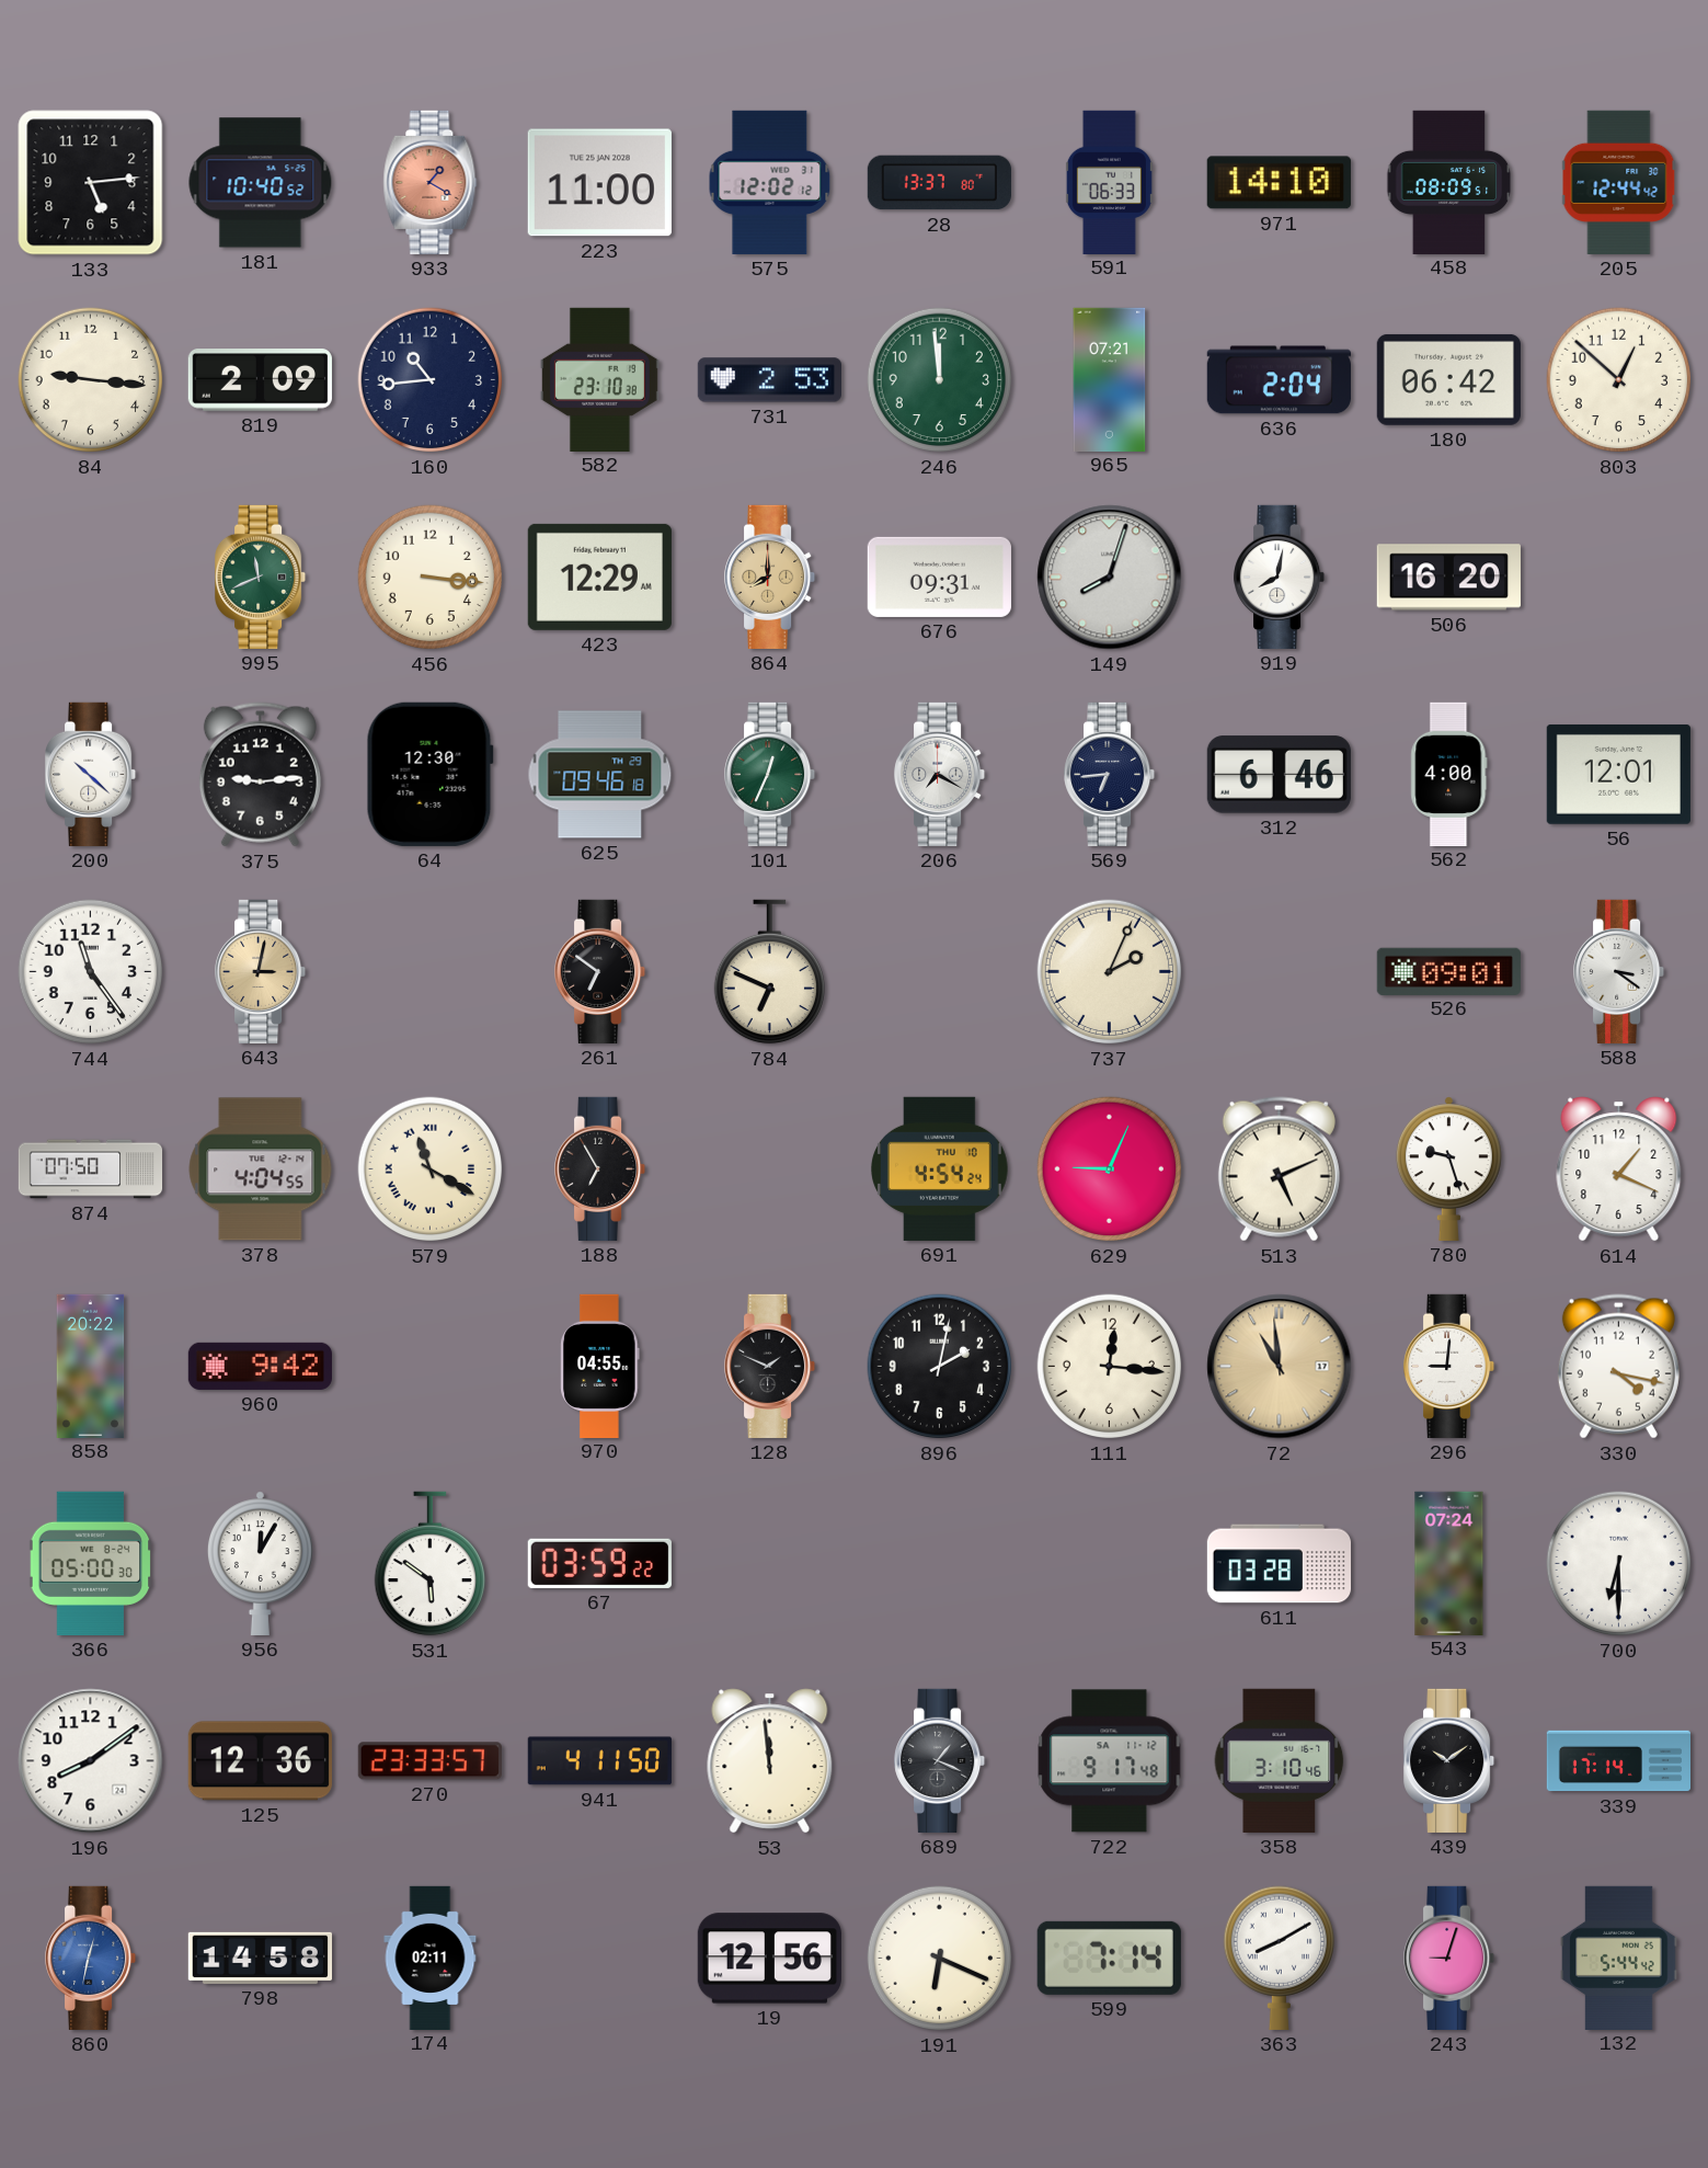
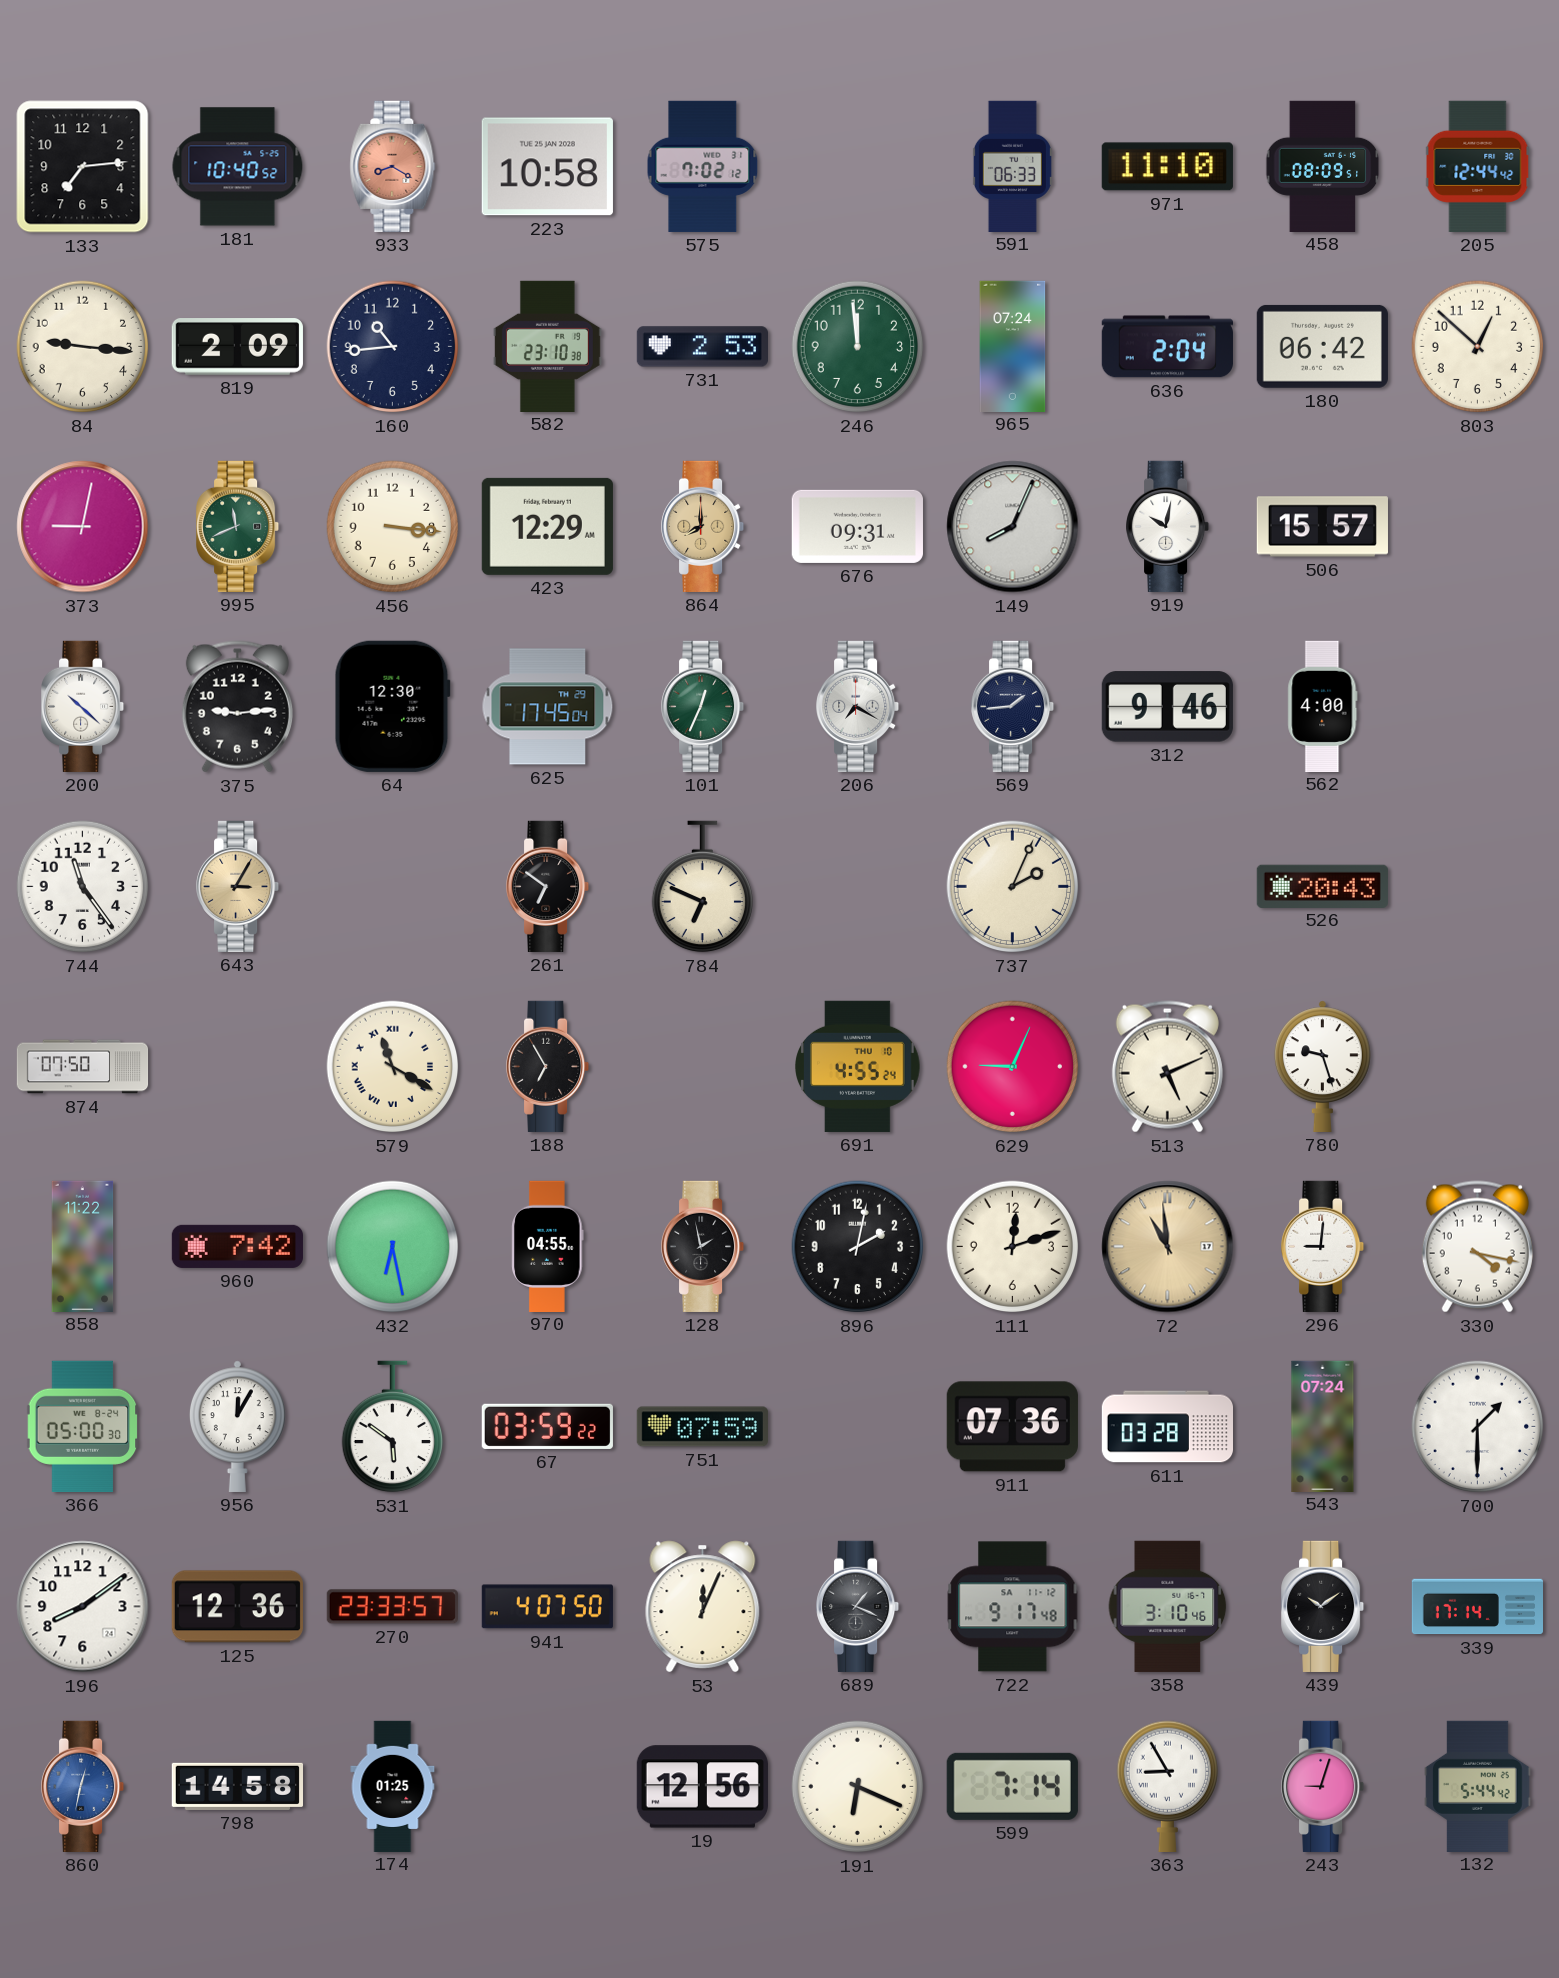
133: 5:14 -> 7:14 (83, 167)
933: 1:20 -> 8:20 (393, 166)
223: 11:00 -> 10:58 (547, 167)
575: 12:02 -> 7:02 (703, 166)
28: 13:37 -> none (939, 183)
971: 14:10 -> 11:10 (1167, 167)
965: 07:21 -> 07:24 (1013, 346)
373: none -> 9:02 (83, 527)
149: 8:03 -> 8:04 (1013, 527)
919: 8:02 -> 10:02 (1169, 526)
506: 16:20 -> 15:57 (1322, 527)
625: 09:46 -> 17:45 (548, 707)
569: 6:44 -> 1:44 (1014, 706)
312: 6:46 -> 9:46 (1167, 707)
56: 12:01 -> none (1618, 774)
643: 3:02 -> 3:05 (239, 886)
526: 09:01 -> 20:43 (1322, 886)
588: 3:21 -> none (1620, 971)
378: 4:04 -> none (261, 1169)
691: 4:54 -> 4:55 (858, 1066)
614: 1:19 -> none (1619, 1169)
858: 20:22 -> 11:22 (83, 1246)
960: 9:42 -> 7:42 (237, 1246)
432: none -> 6:28 (393, 1247)
128: 1:49 -> 1:58 (704, 1246)
111: 12:16 -> 12:12 (1013, 1247)
751: none -> 07:59 (702, 1427)
911: none -> 07:36 (1012, 1427)
700: 6:30 -> 1:30 (1478, 1427)
941: 4:11 -> 4:07 (547, 1607)
53: 11:59 -> 12:04 (703, 1607)
174: 02:11 -> 01:25 (393, 1786)
363: 8:10 -> 8:55 (1167, 1786)
